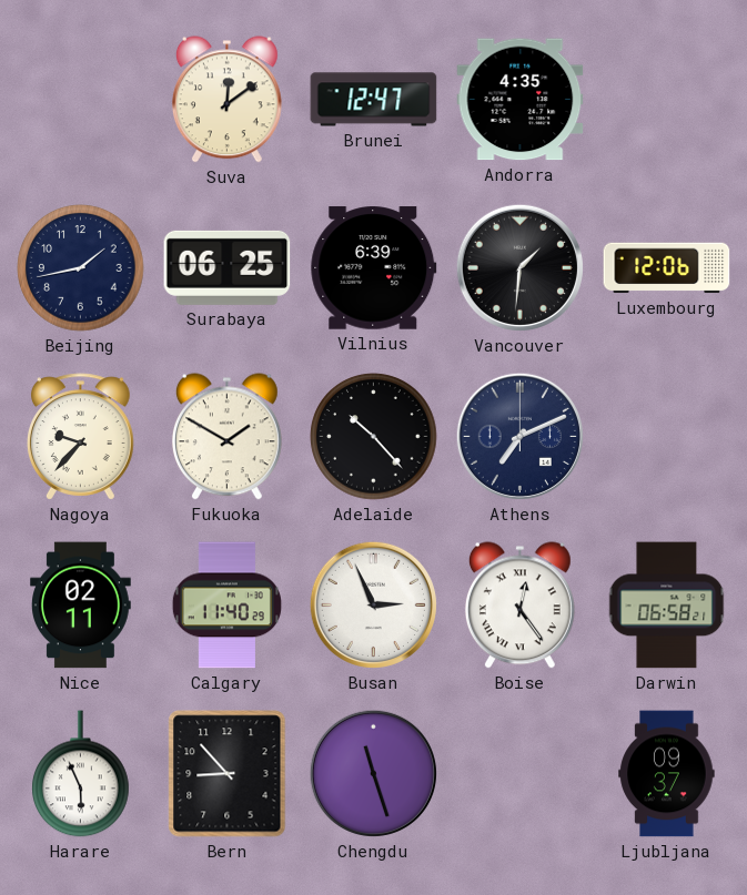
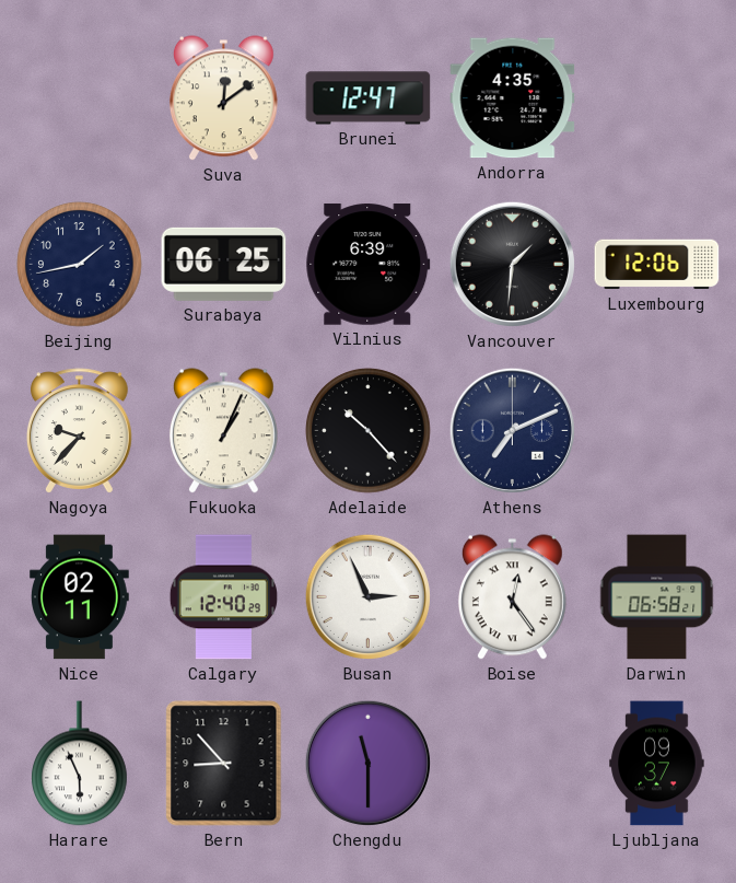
Fukuoka: 1:50 -> 1:04 (223, 431)
Calgary: 11:40 -> 12:40 (223, 597)
Chengdu: 11:27 -> 11:30 (367, 763)
